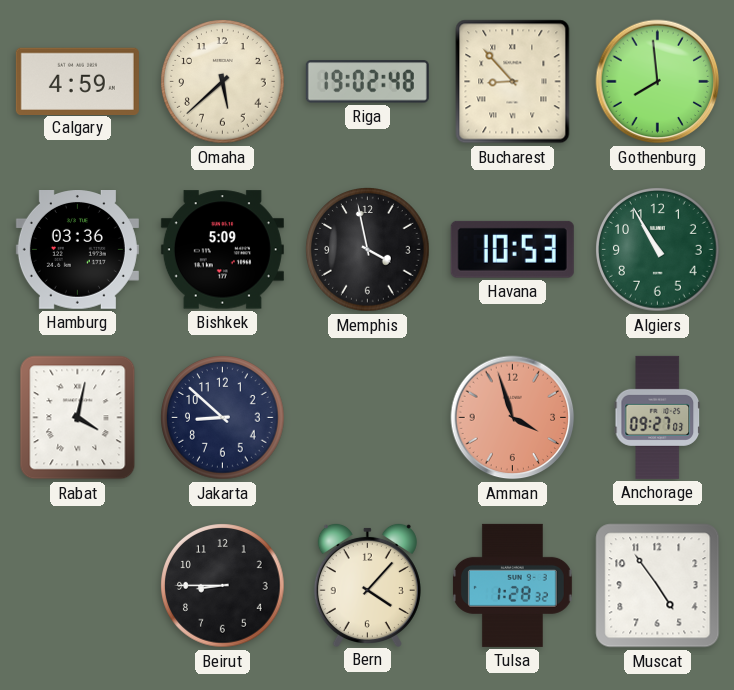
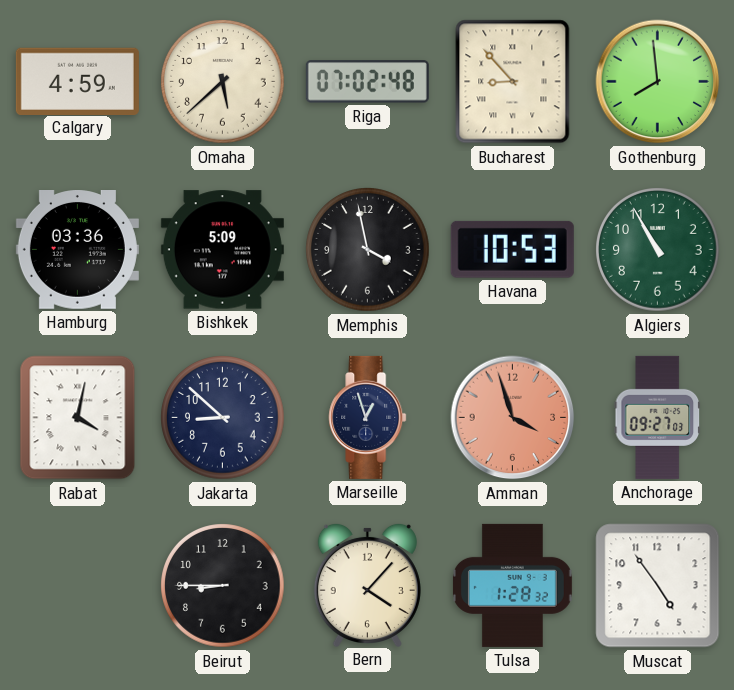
Riga: 19:02 -> 07:02 (367, 82)
Marseille: none -> 12:57 (368, 417)
